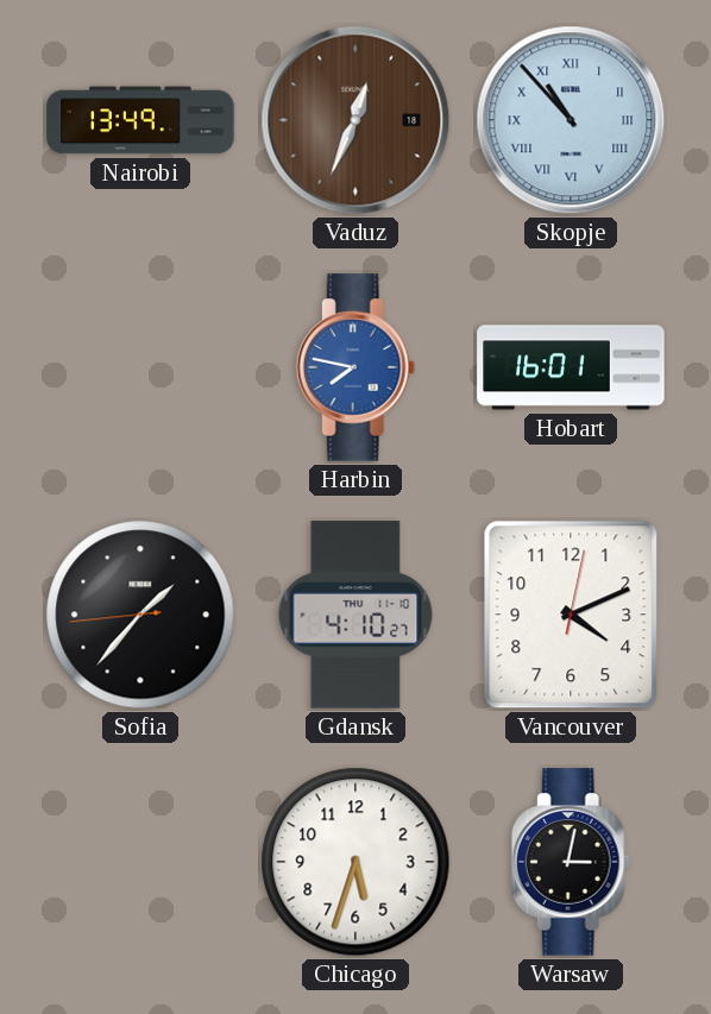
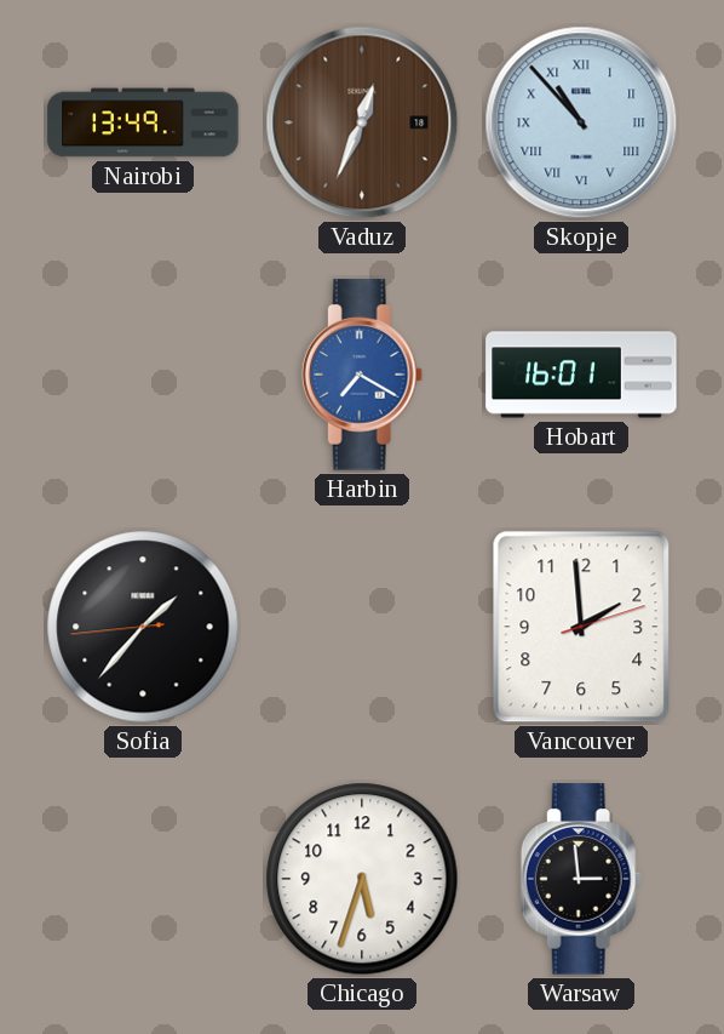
Harbin: 7:47 -> 7:20 (362, 375)
Gdansk: 4:10 -> none (355, 615)
Vancouver: 4:11 -> 1:59 (581, 627)
Warsaw: 3:02 -> 2:59 (581, 879)
